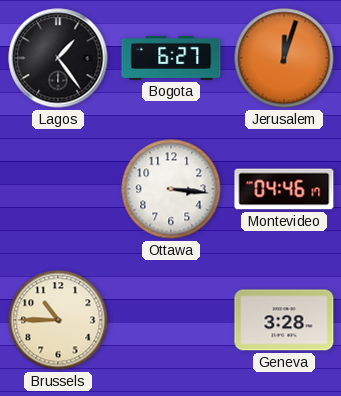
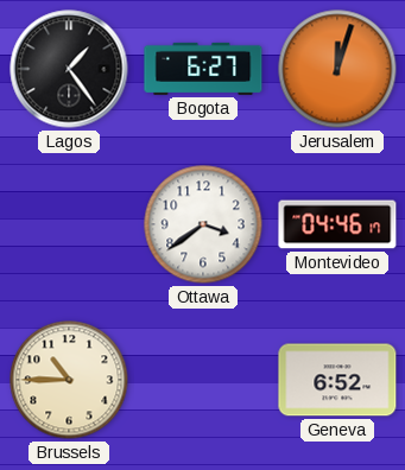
Ottawa: 3:16 -> 3:39 (203, 224)
Geneva: 3:28 -> 6:52 (337, 380)
